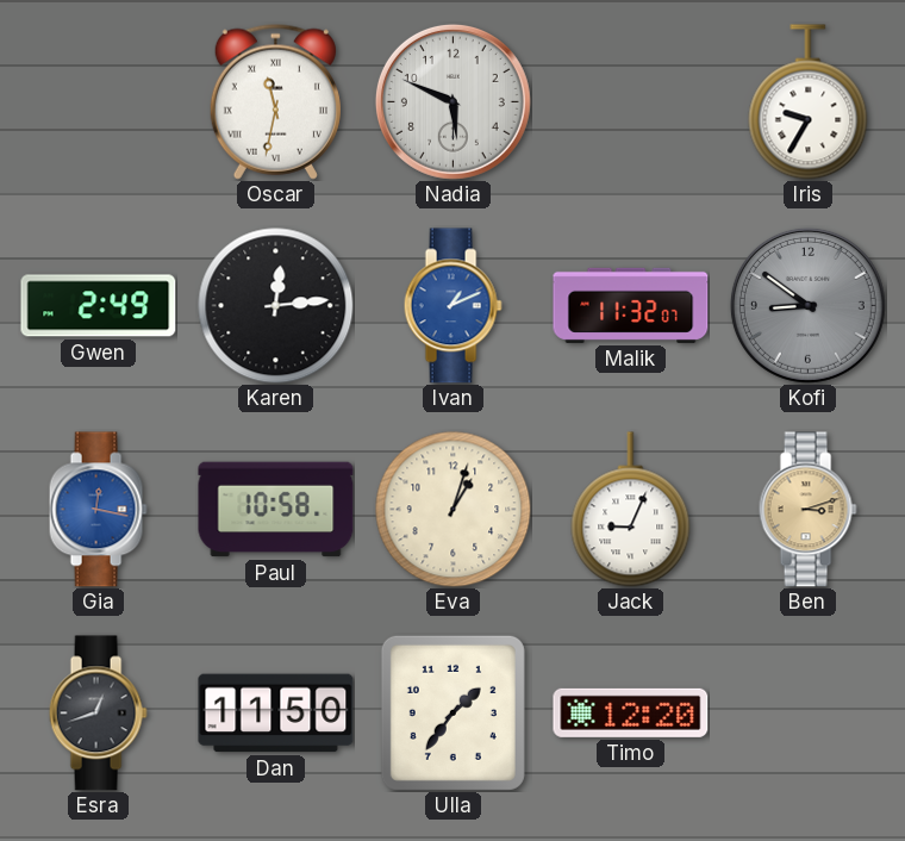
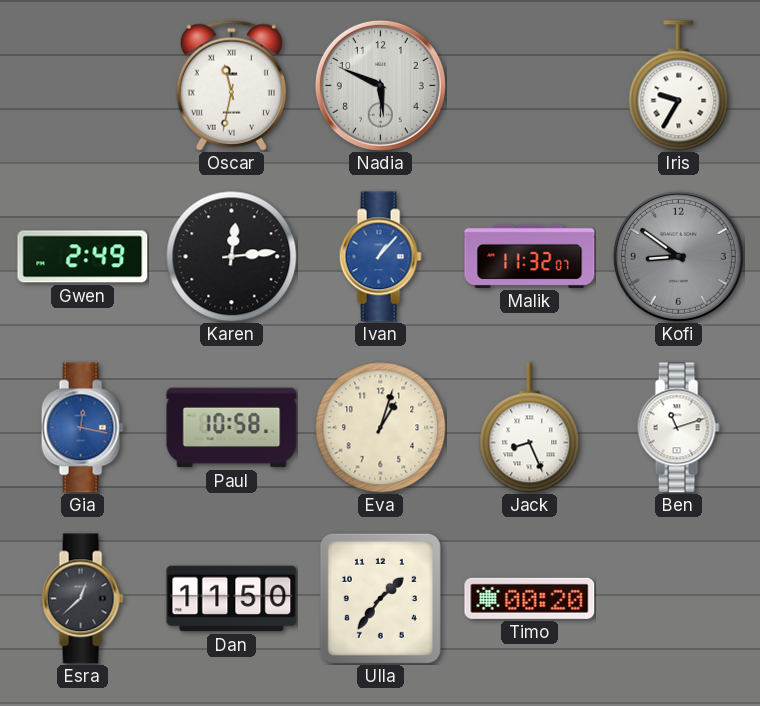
Ivan: 1:11 -> 1:07 (380, 257)
Jack: 9:04 -> 8:26 (530, 428)
Ben: 3:12 -> 11:12 (678, 428)
Ben dial: champagne -> white (678, 428)
Esra: 12:42 -> 12:38 (82, 599)
Timo: 12:20 -> 00:20 (530, 598)
